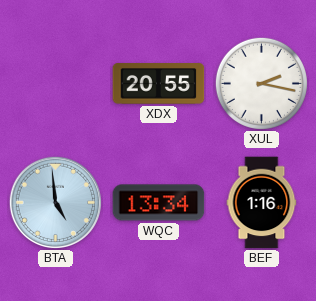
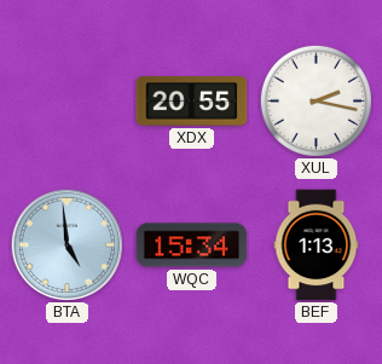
WQC: 13:34 -> 15:34 (192, 245)
BEF: 1:16 -> 1:13 (317, 245)
